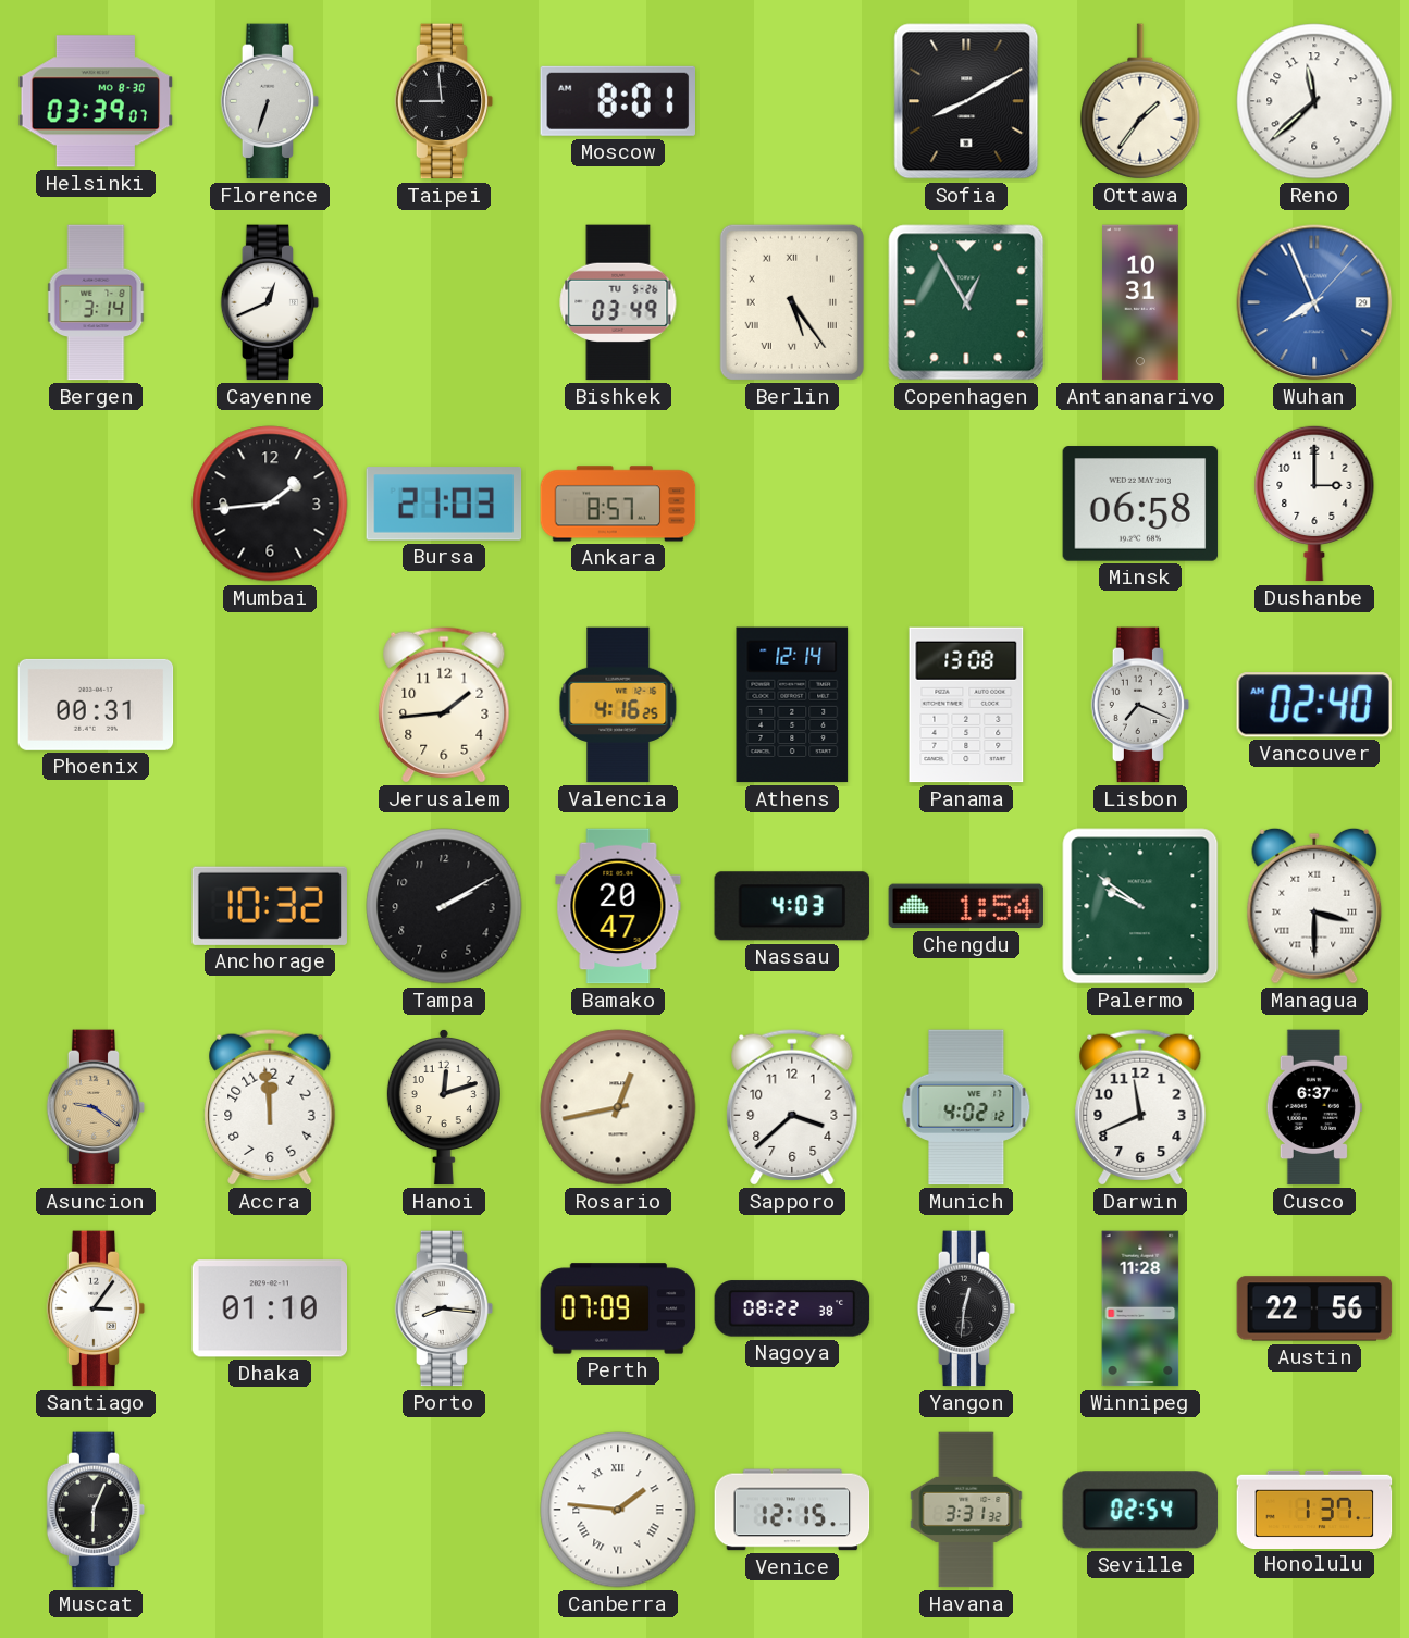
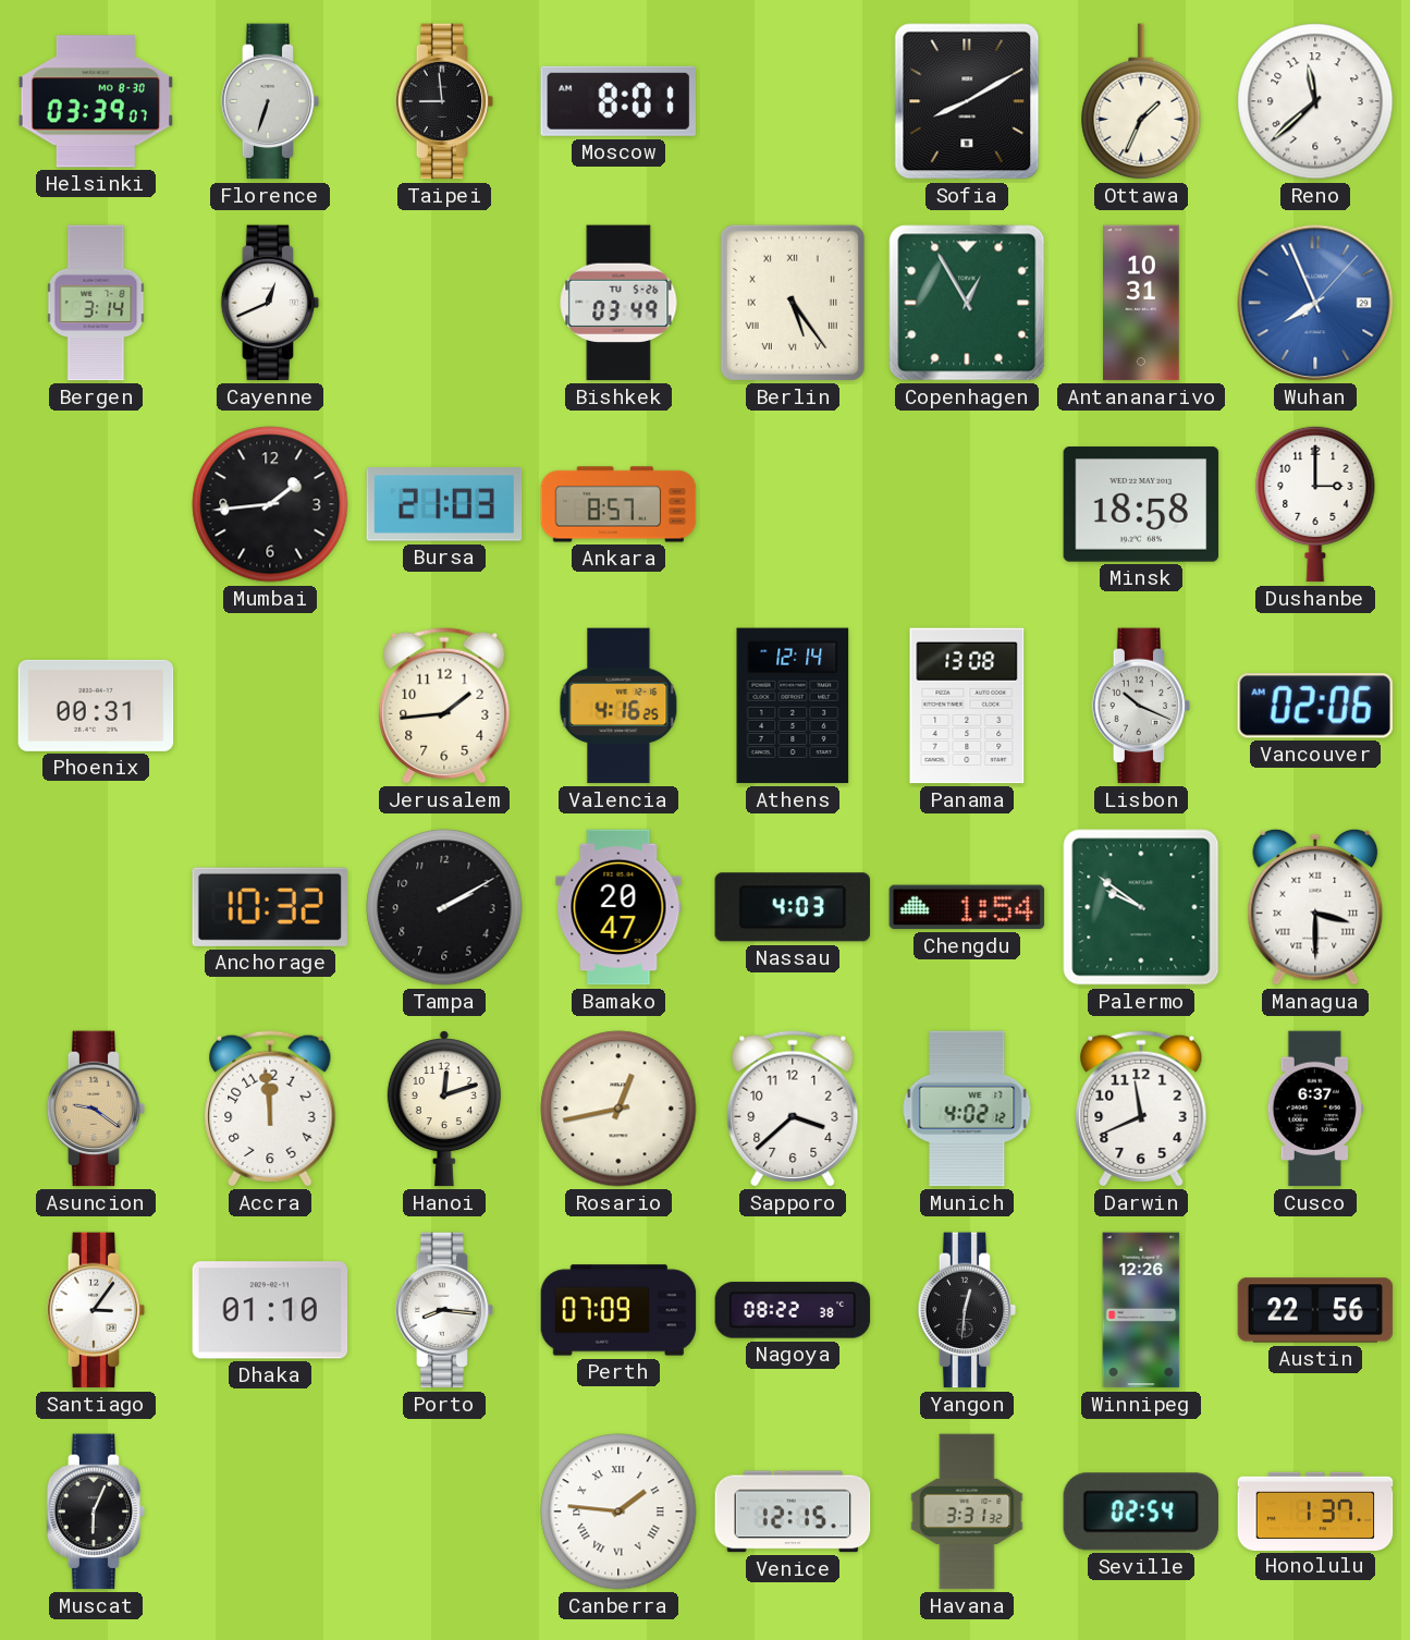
Ottawa: 1:36 -> 1:34 (1141, 101)
Minsk: 06:58 -> 18:58 (1141, 504)
Lisbon: 7:19 -> 10:19 (1141, 706)
Vancouver: 02:40 -> 02:06 (1315, 706)
Winnipeg: 11:28 -> 12:26 (1141, 1310)
